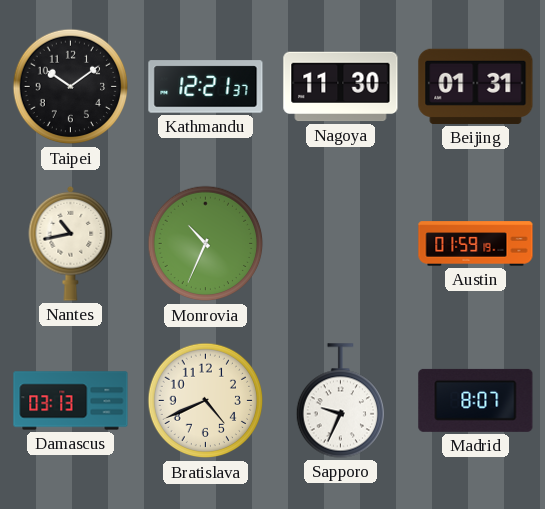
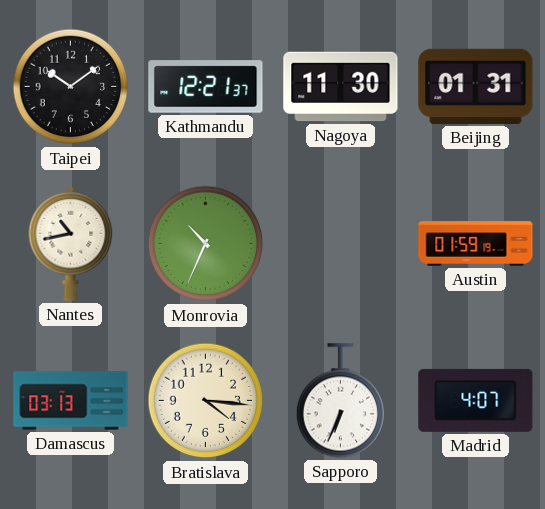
Bratislava: 4:41 -> 4:16 (206, 401)
Sapporo: 9:34 -> 6:34 (340, 401)
Madrid: 8:07 -> 4:07 (476, 400)
